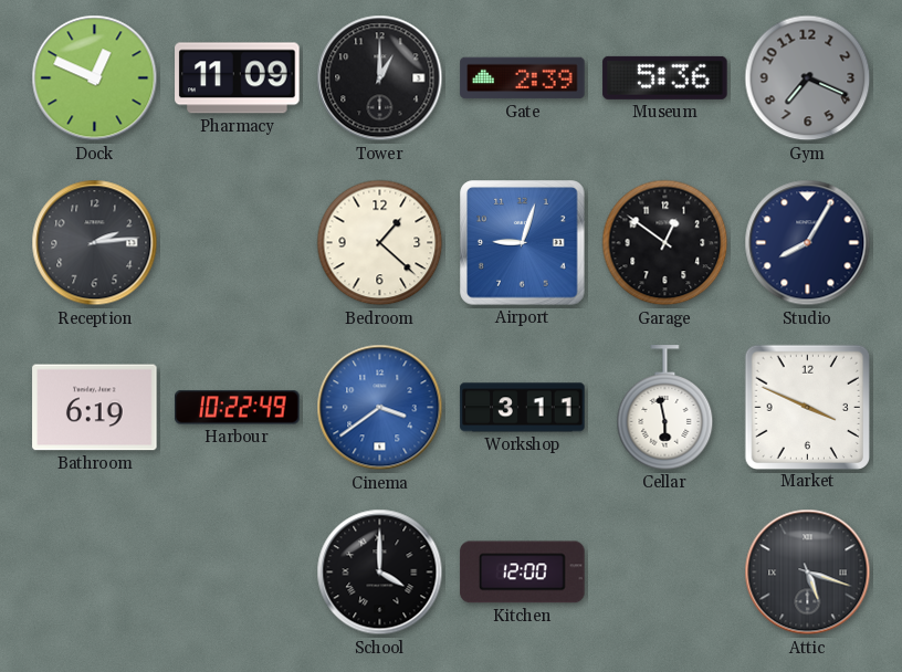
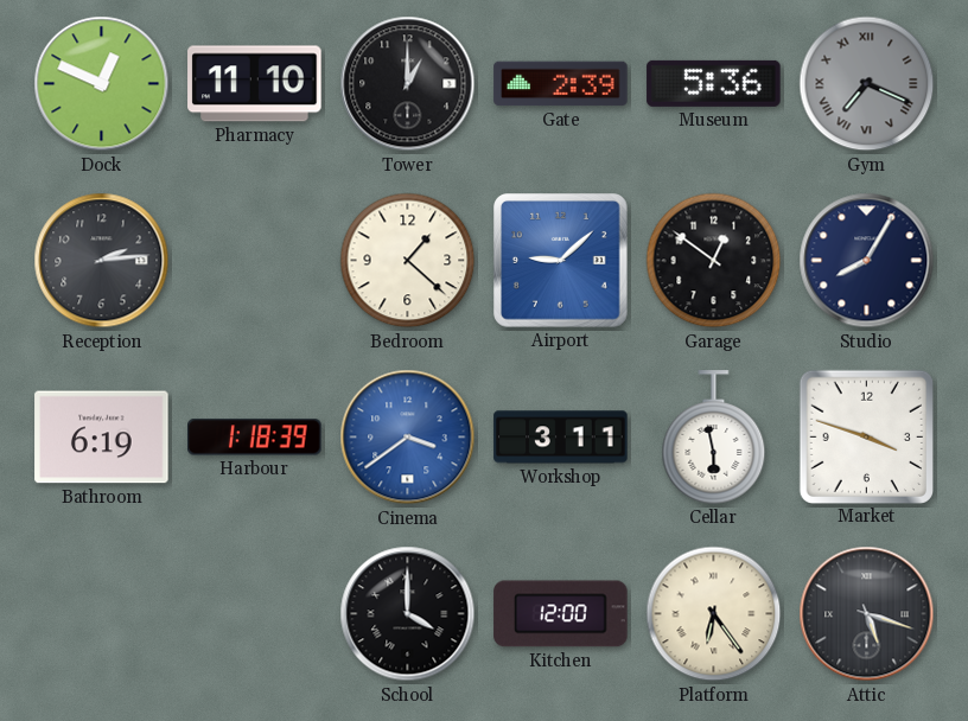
Pharmacy: 11:09 -> 11:10 (255, 84)
Gym numerals: Arabic -> Roman (867, 84)
Airport: 9:03 -> 9:08 (561, 261)
Harbour: 10:22 -> 1:18 (255, 438)
Market: 3:49 -> 3:48 (866, 436)
Platform: none -> 6:24 (714, 614)
